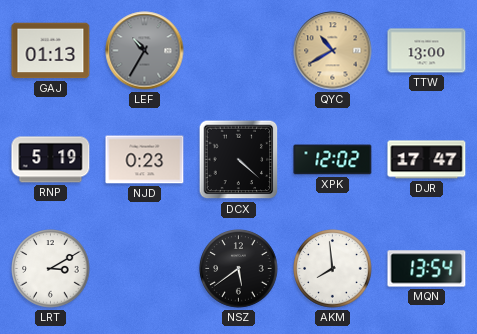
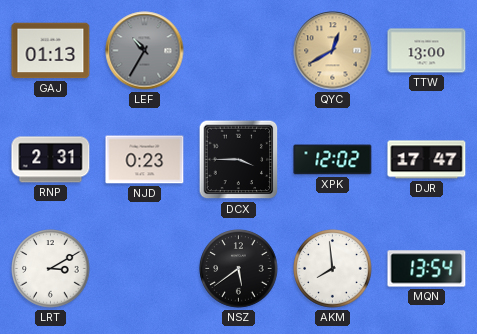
QYC: 10:40 -> 12:40 (333, 51)
RNP: 5:19 -> 2:31 (51, 160)
DCX: 4:22 -> 3:45 (239, 160)
